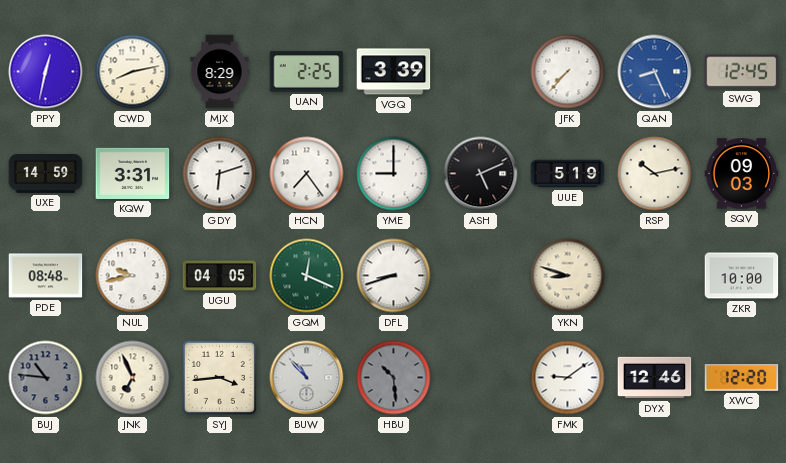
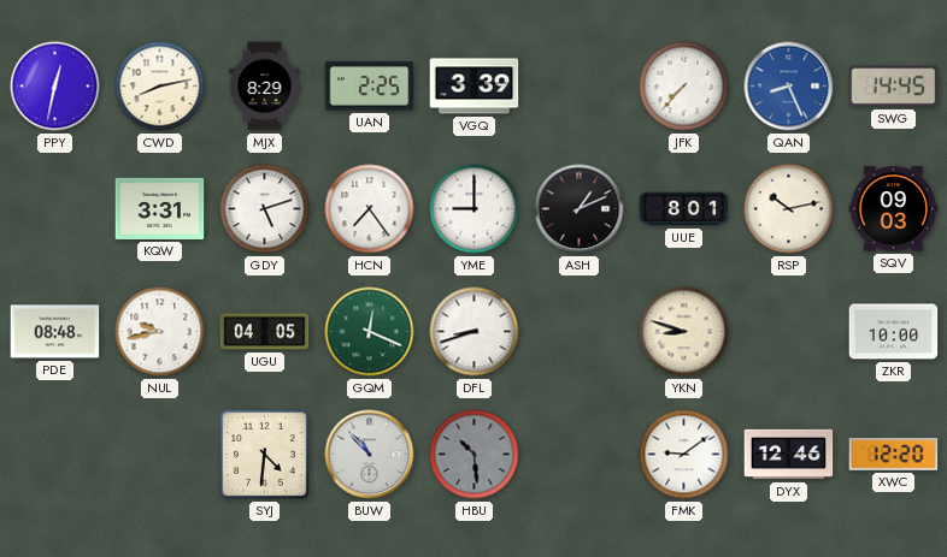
SWG: 12:45 -> 14:45 (894, 87)
UXE: 14:59 -> none (46, 173)
GDY: 6:12 -> 5:12 (265, 209)
ASH: 5:11 -> 1:11 (580, 209)
UUE: 5:19 -> 8:01 (684, 209)
BUJ: 10:46 -> none (46, 378)
JNK: 6:56 -> none (133, 378)
SYJ: 3:44 -> 4:31 (264, 454)
